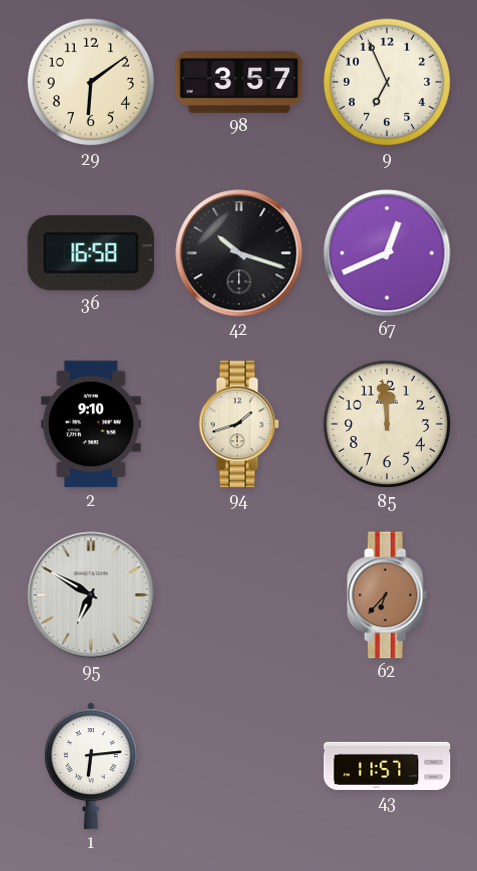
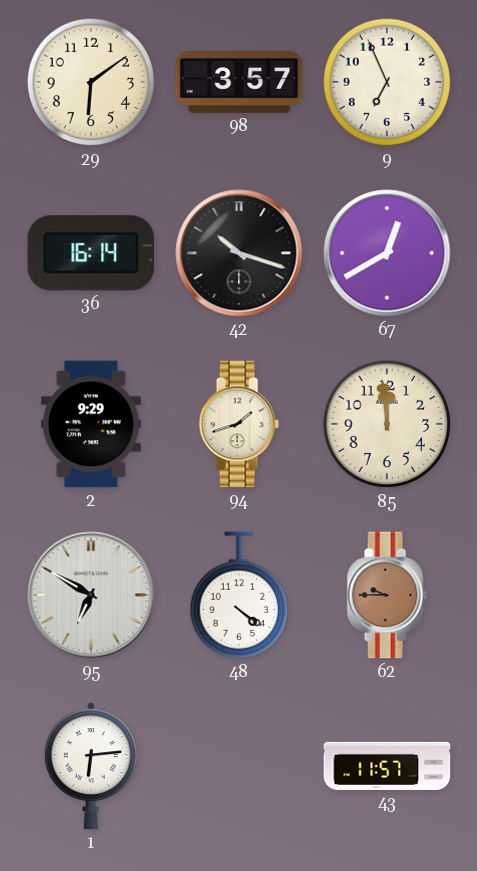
36: 16:58 -> 16:14 (91, 253)
67: 12:41 -> 12:40 (387, 253)
2: 9:10 -> 9:29 (91, 424)
48: none -> 4:21 (238, 595)
62: 6:37 -> 9:45 (387, 595)
